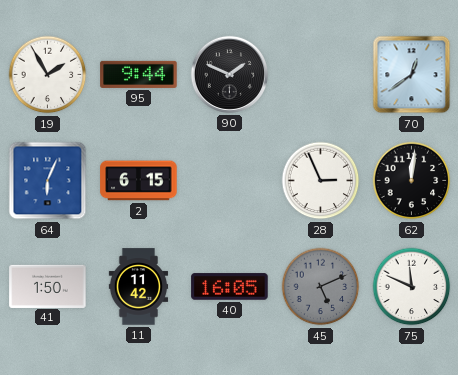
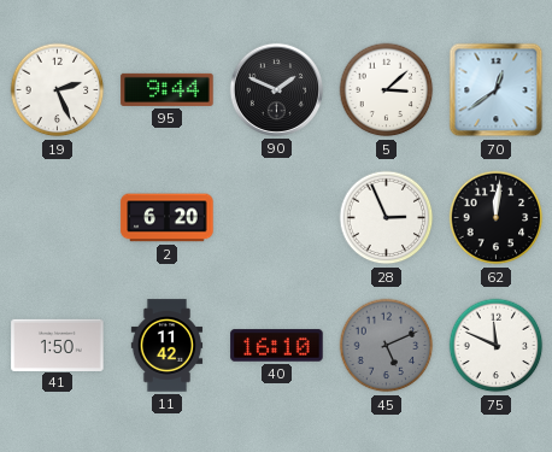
19: 1:55 -> 2:26 (58, 90)
5: none -> 3:08 (387, 90)
64: 6:04 -> none (48, 181)
2: 6:15 -> 6:20 (168, 218)
40: 16:05 -> 16:10 (277, 346)
